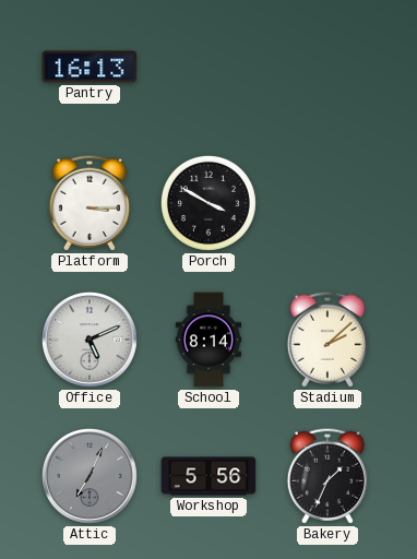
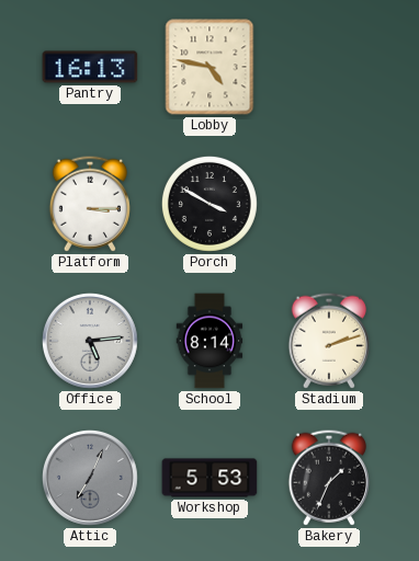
Lobby: none -> 4:47 (209, 67)
Office: 5:11 -> 5:14 (90, 341)
Stadium: 2:08 -> 2:12 (329, 341)
Workshop: 5:56 -> 5:53 (209, 478)
